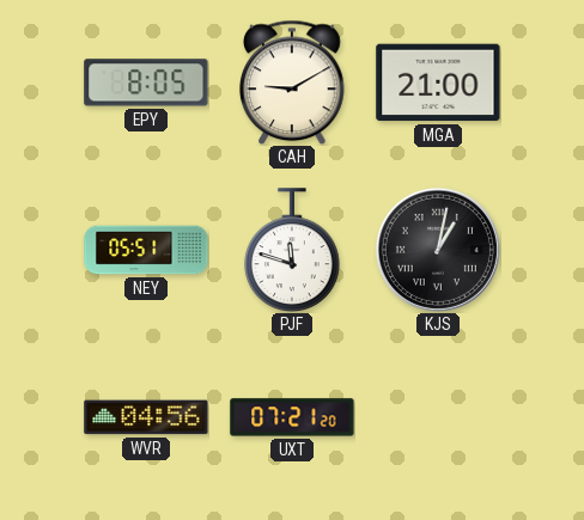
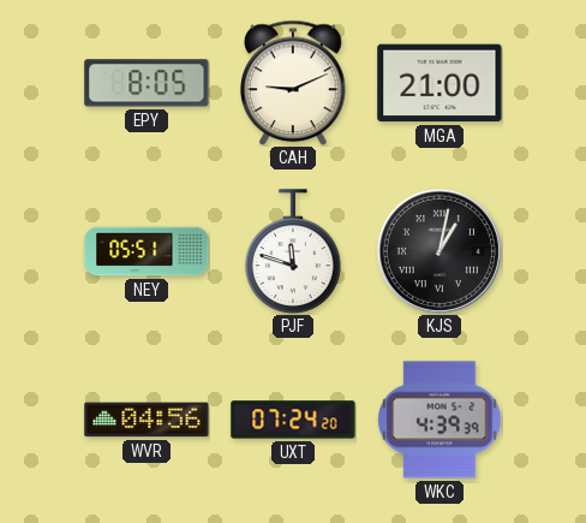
CAH: 9:10 -> 9:11 (293, 83)
UXT: 07:21 -> 07:24 (293, 420)
WKC: none -> 4:39 (439, 420)
